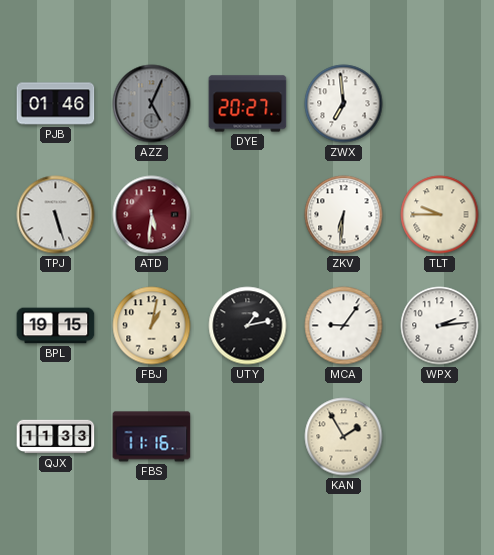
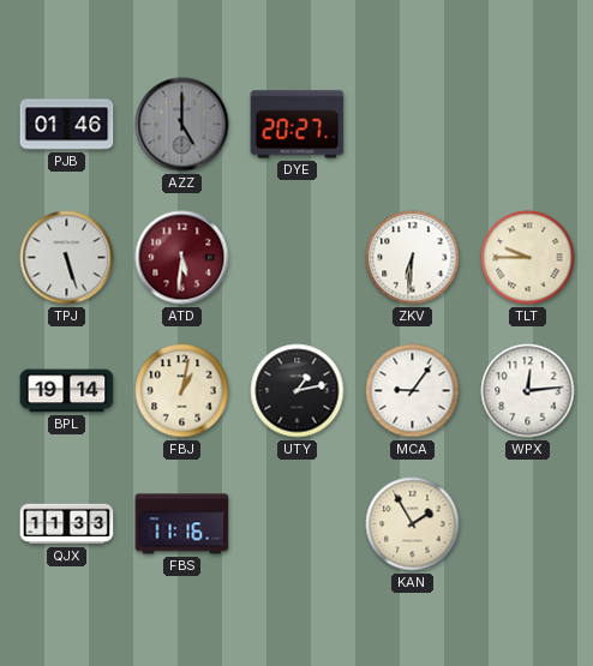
AZZ: 5:04 -> 5:00 (182, 125)
ZWX: 6:59 -> none (344, 104)
BPL: 19:15 -> 19:14 (67, 391)
WPX: 2:14 -> 12:14 (528, 391)
